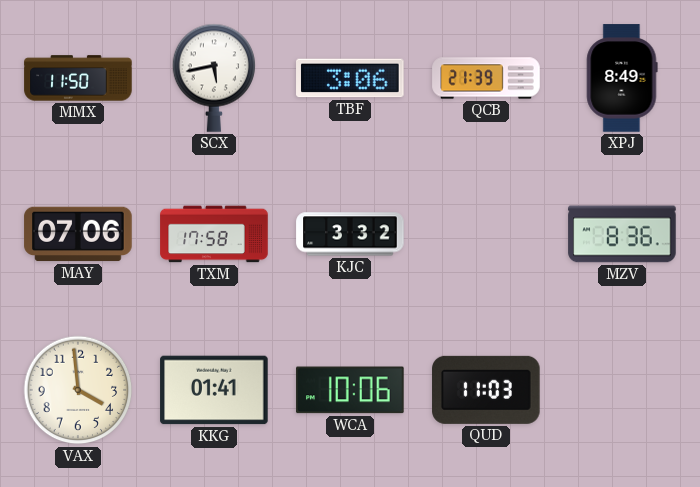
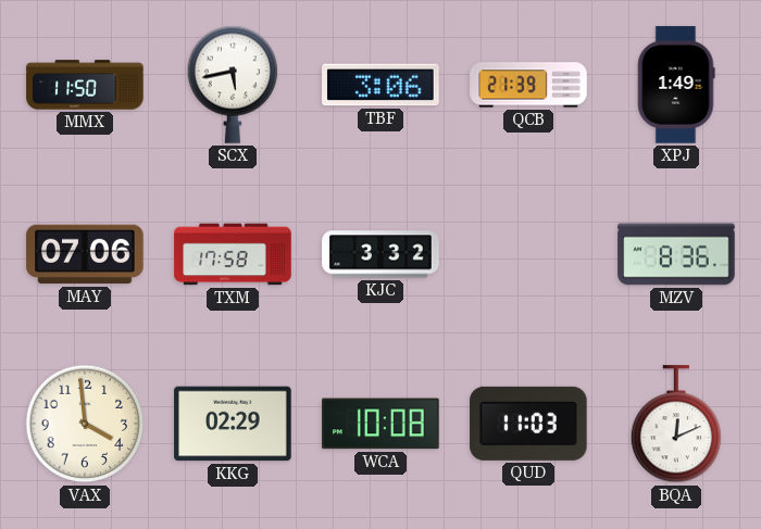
XPJ: 8:49 -> 1:49 (676, 85)
KKG: 01:41 -> 02:29 (233, 424)
WCA: 10:06 -> 10:08 (380, 424)
BQA: none -> 12:11 (676, 425)
